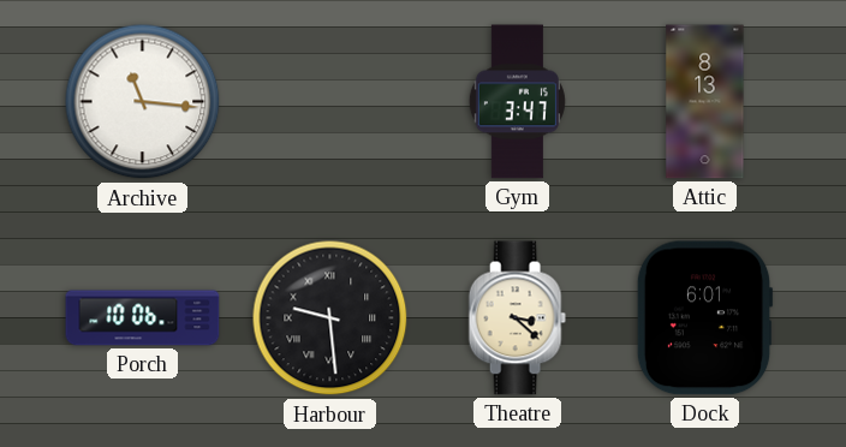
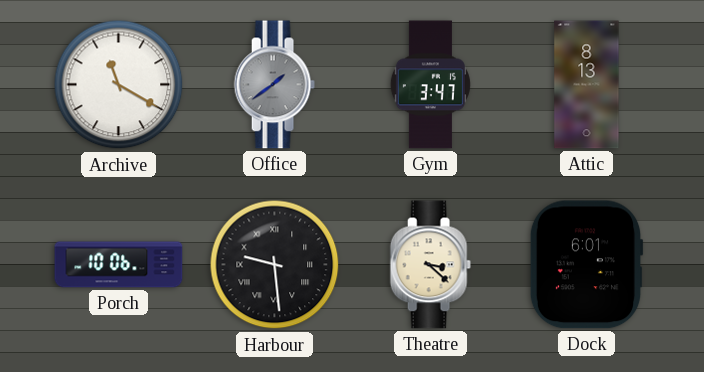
Archive: 11:16 -> 11:20 (119, 85)
Office: none -> 1:39 (274, 85)
